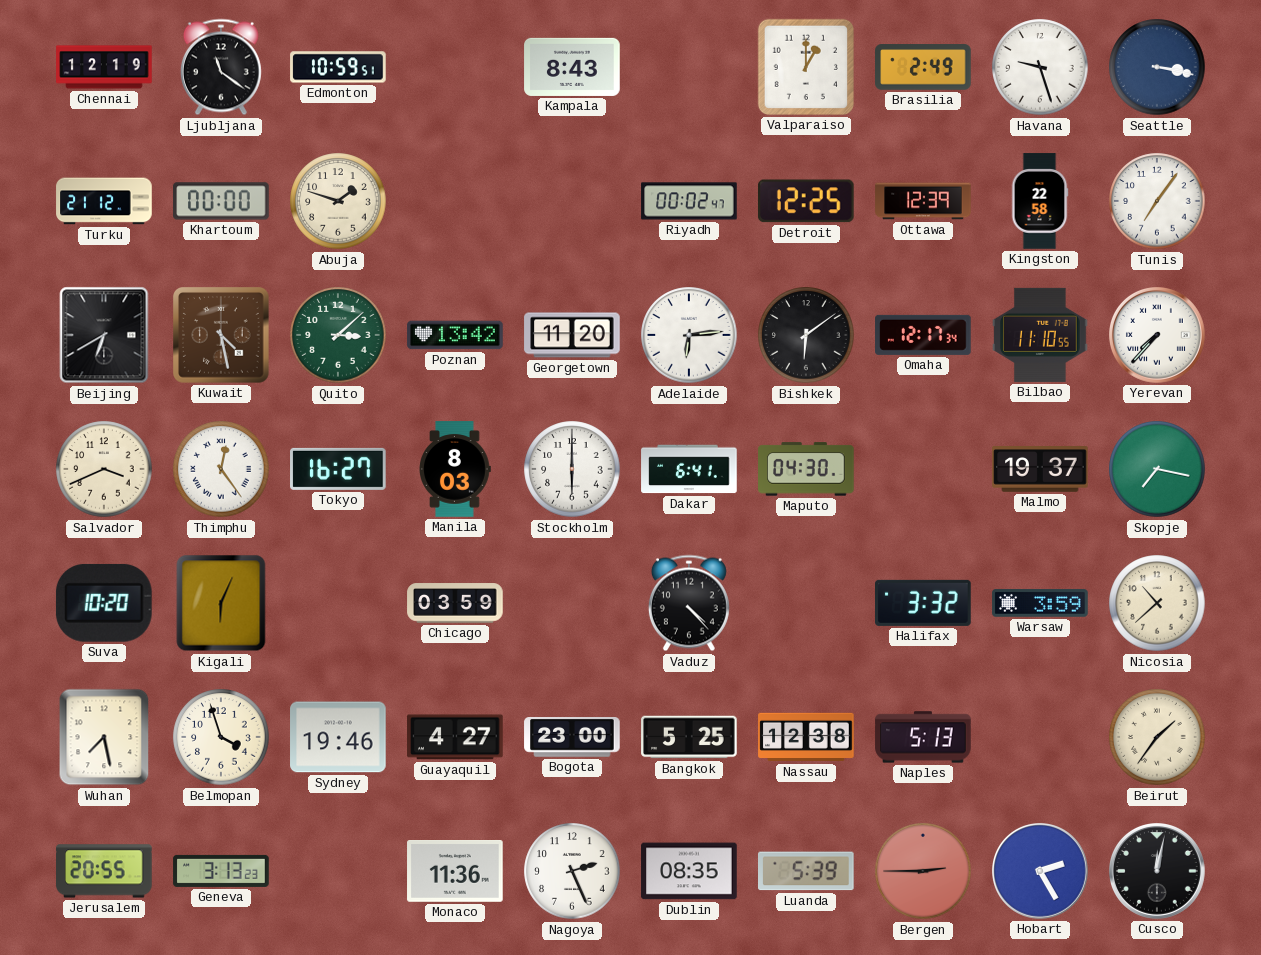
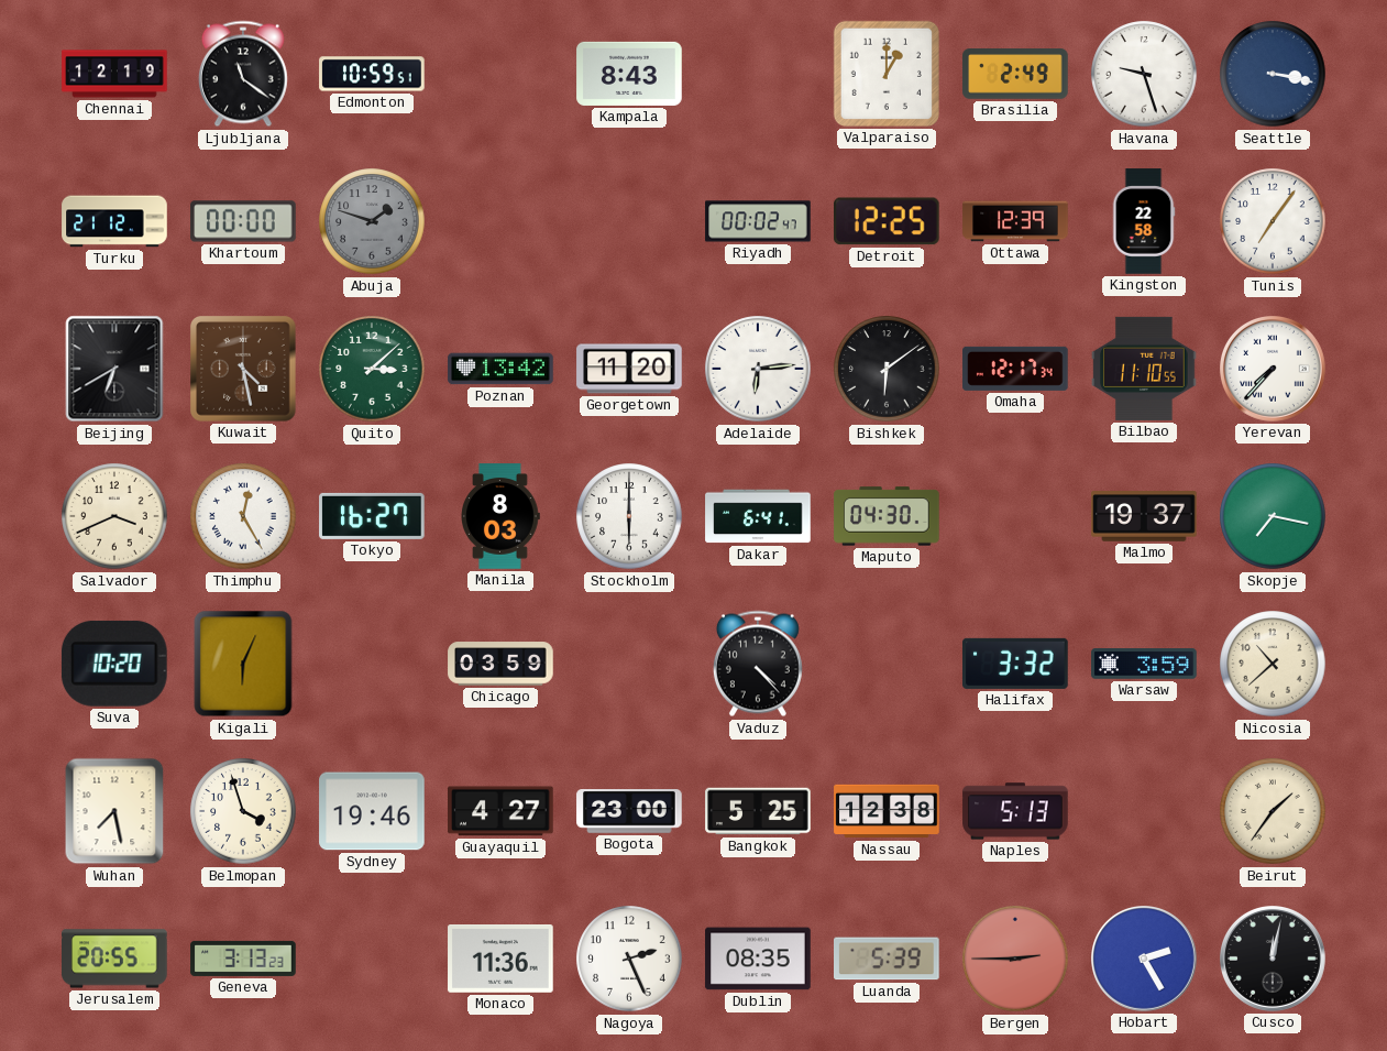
Abuja dial: cream -> grey (372, 221)
Thimphu: 12:24 -> 12:25 (243, 516)
